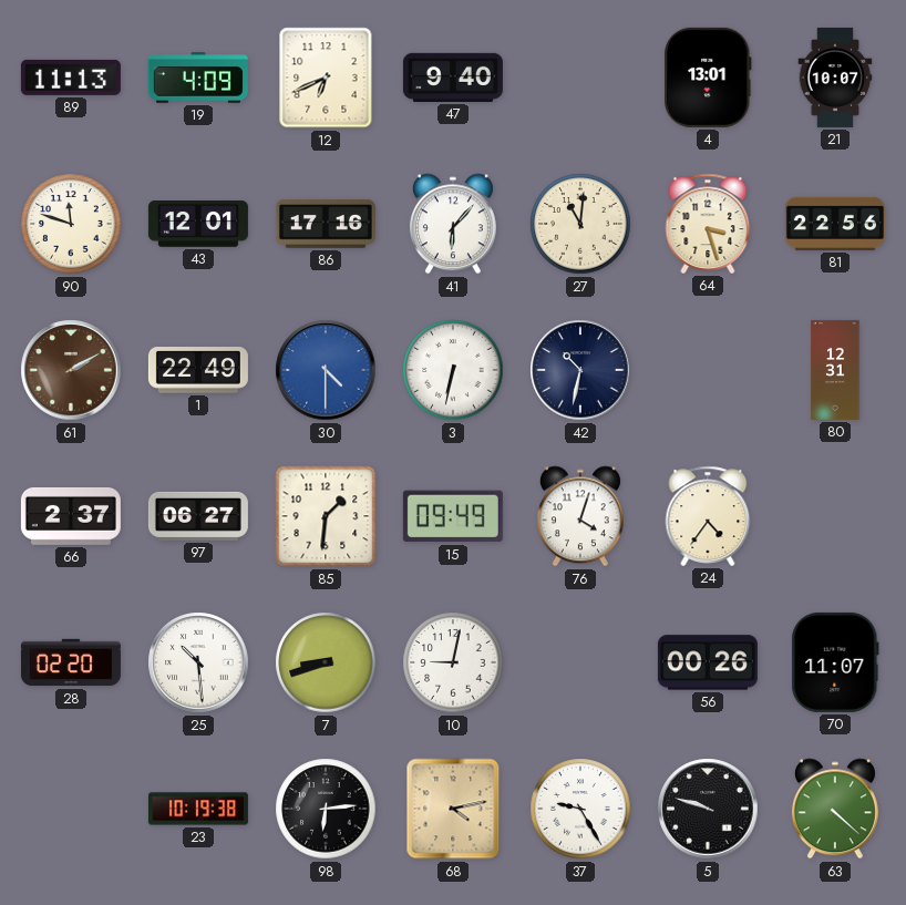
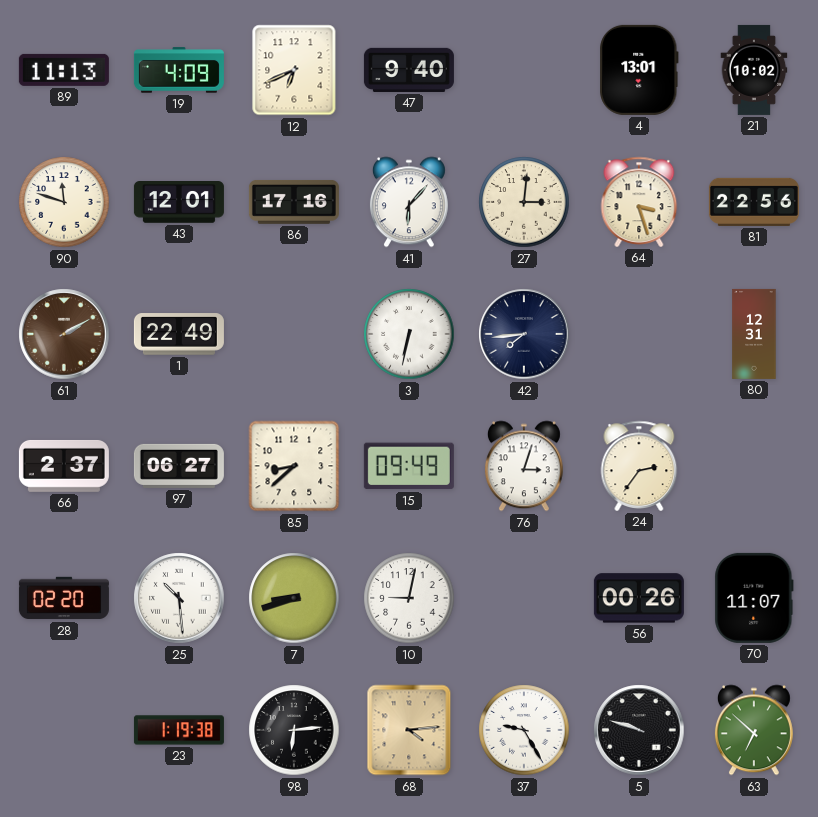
21: 10:07 -> 10:02 (754, 70)
27: 11:01 -> 3:01 (524, 202)
30: 4:30 -> none (326, 370)
42: 10:32 -> 7:44 (524, 334)
85: 1:31 -> 8:38 (294, 466)
76: 4:03 -> 3:03 (524, 466)
24: 4:36 -> 2:36 (639, 466)
23: 10:19 -> 1:19 (179, 730)
68: 4:13 -> 4:14 (409, 730)
63: 4:22 -> 6:52 (754, 730)
